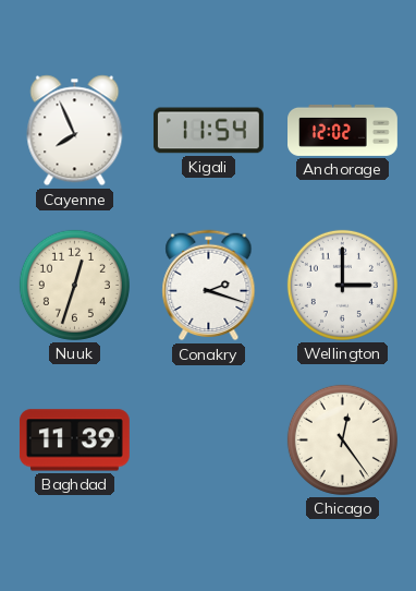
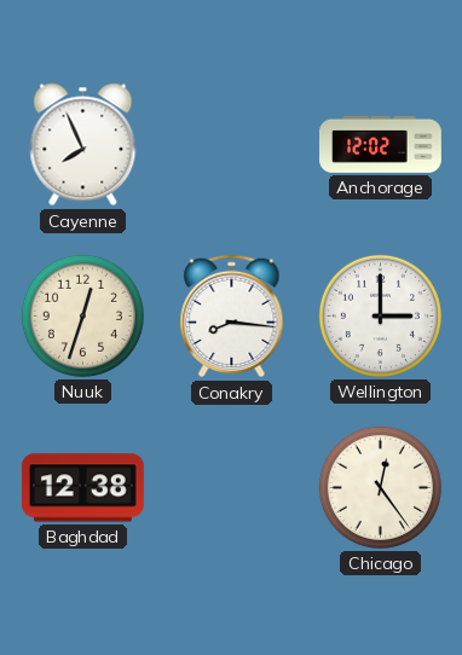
Kigali: 11:54 -> none (208, 131)
Conakry: 2:18 -> 8:16 (232, 317)
Baghdad: 11:39 -> 12:38 (82, 488)
